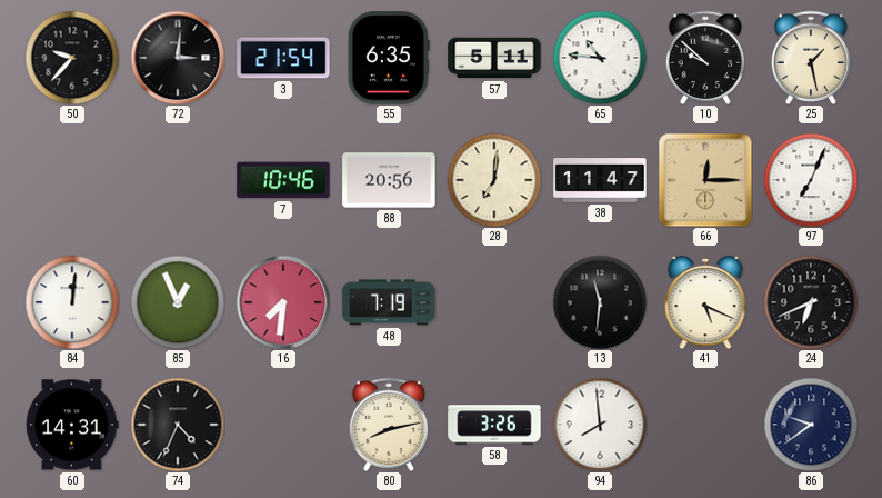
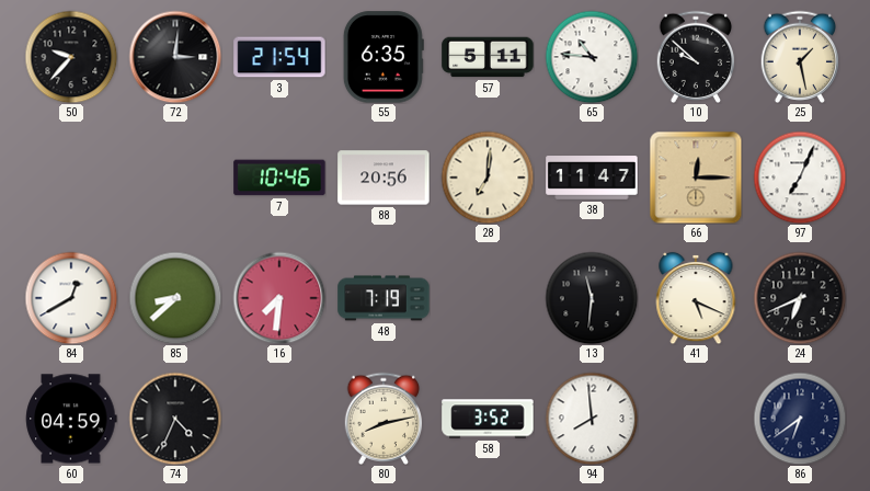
84: 12:01 -> 12:40 (71, 298)
85: 12:56 -> 8:38 (175, 298)
60: 14:31 -> 04:59 (71, 419)
58: 3:26 -> 3:52 (488, 419)
86: 9:39 -> 6:39 (800, 419)
